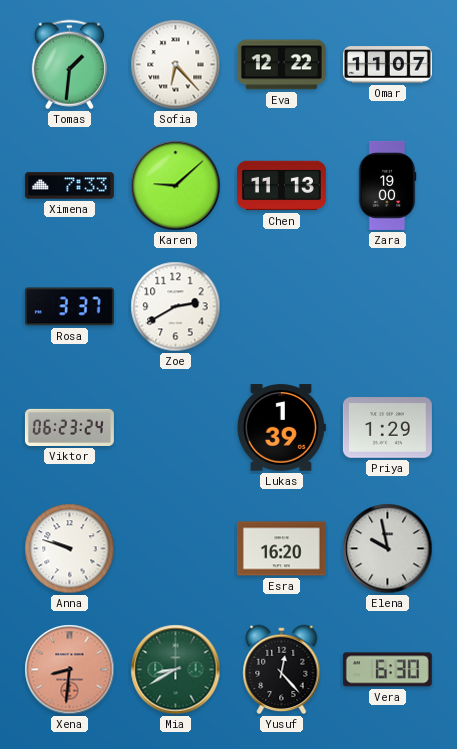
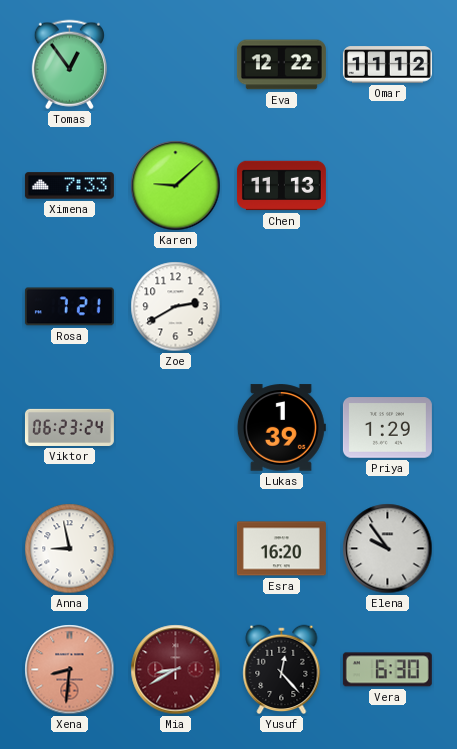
Tomas: 1:31 -> 12:54 (69, 65)
Sofia: 6:23 -> none (176, 65)
Omar: 11:07 -> 11:12 (387, 65)
Zara: 19:00 -> none (387, 185)
Rosa: 3:37 -> 7:21 (69, 307)
Anna: 9:48 -> 8:58 (70, 549)
Elena: 9:58 -> 9:54 (388, 549)
Mia dial: green -> burgundy (176, 670)
